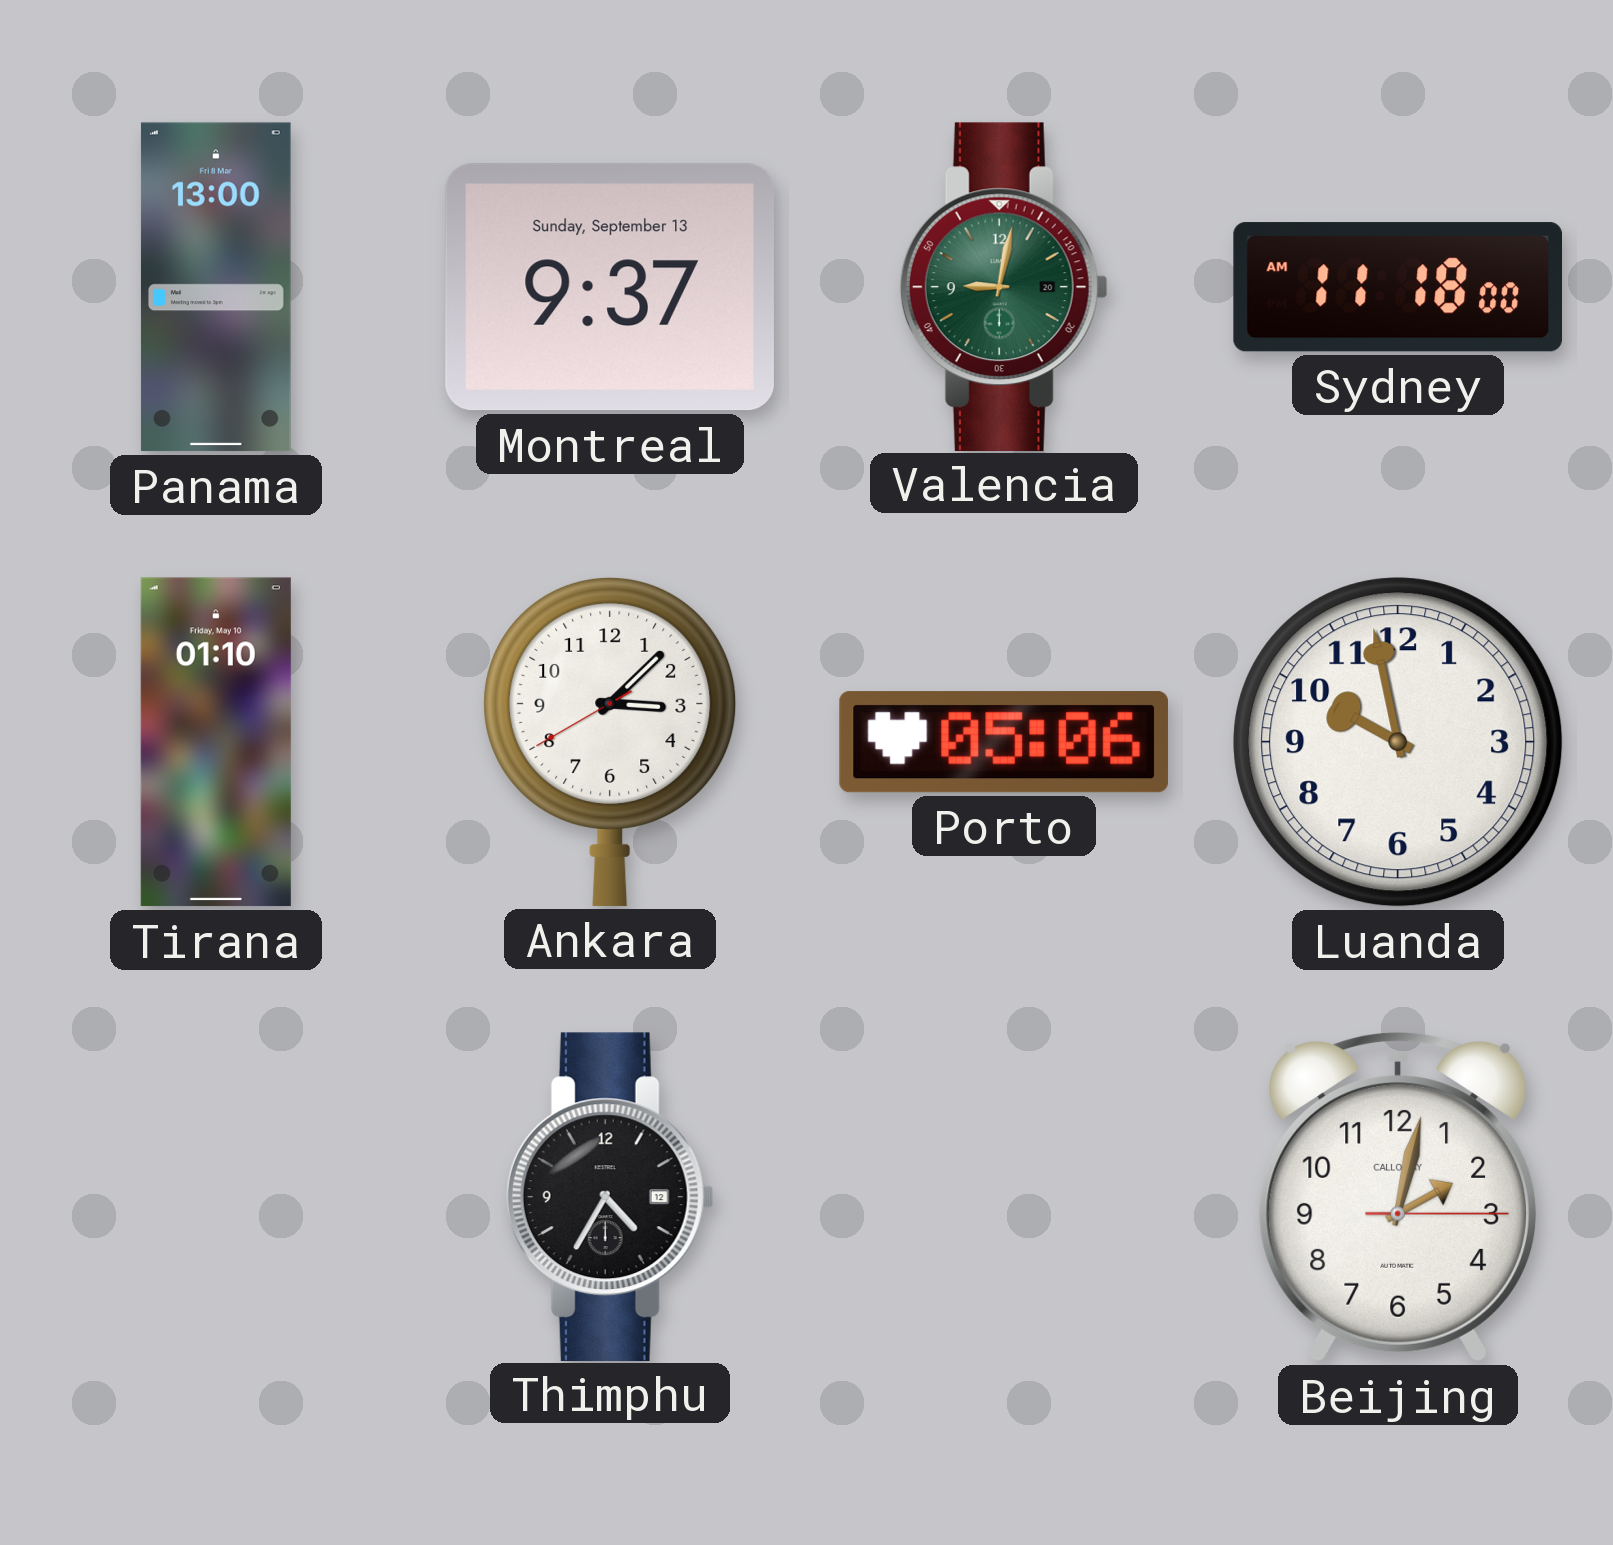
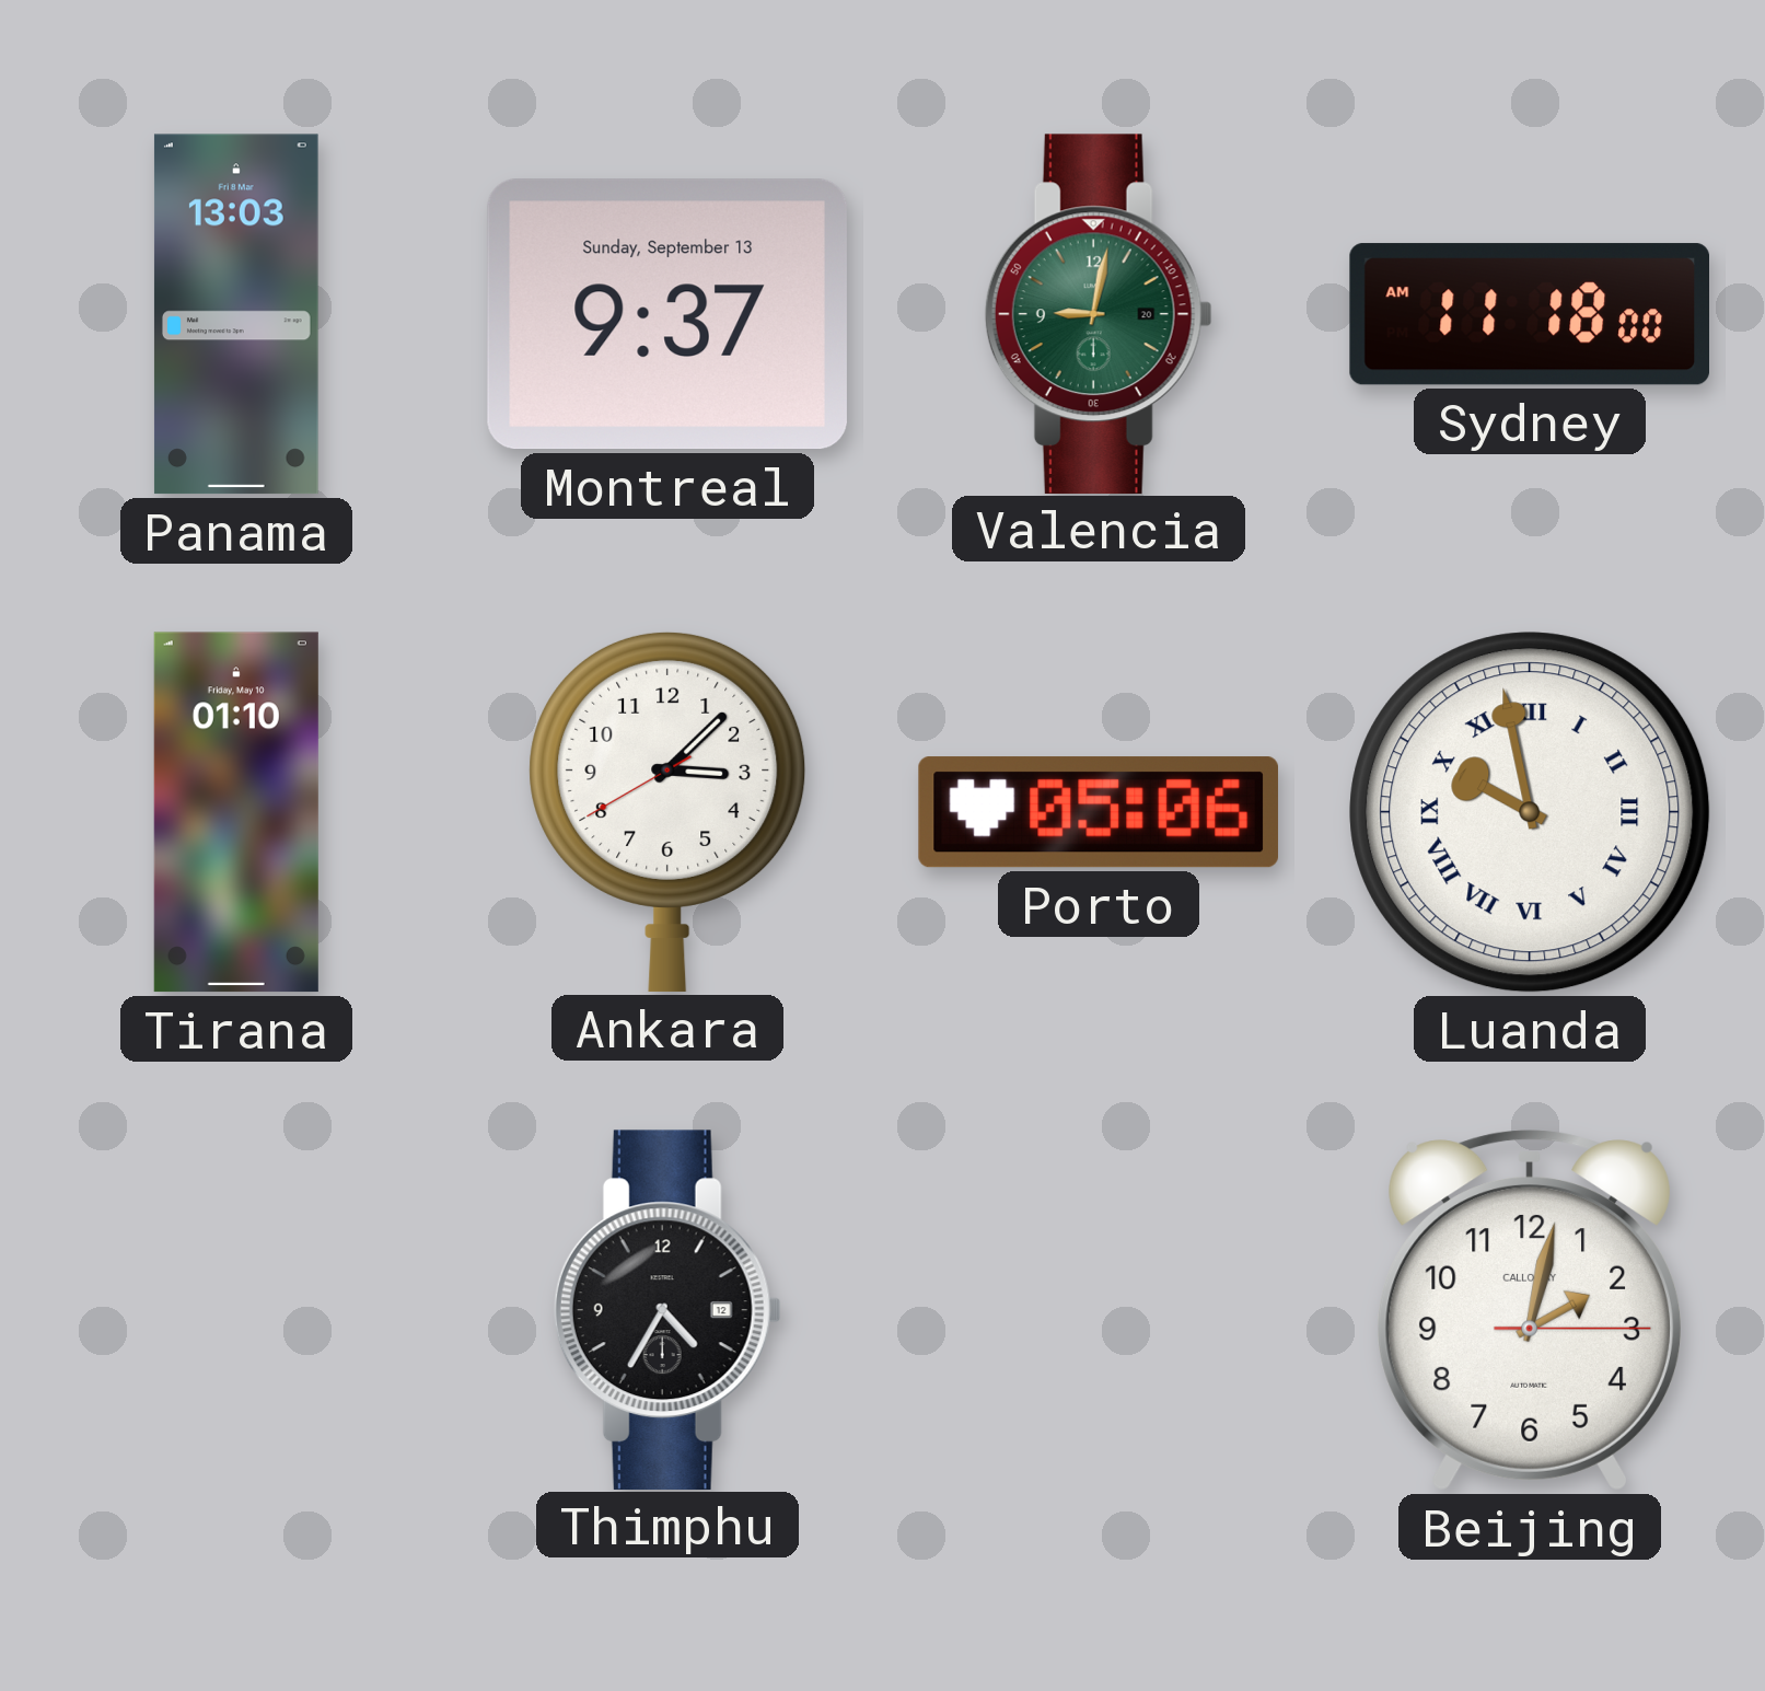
Panama: 13:00 -> 13:03 (236, 314)
Luanda numerals: Arabic -> Roman (1530, 812)
